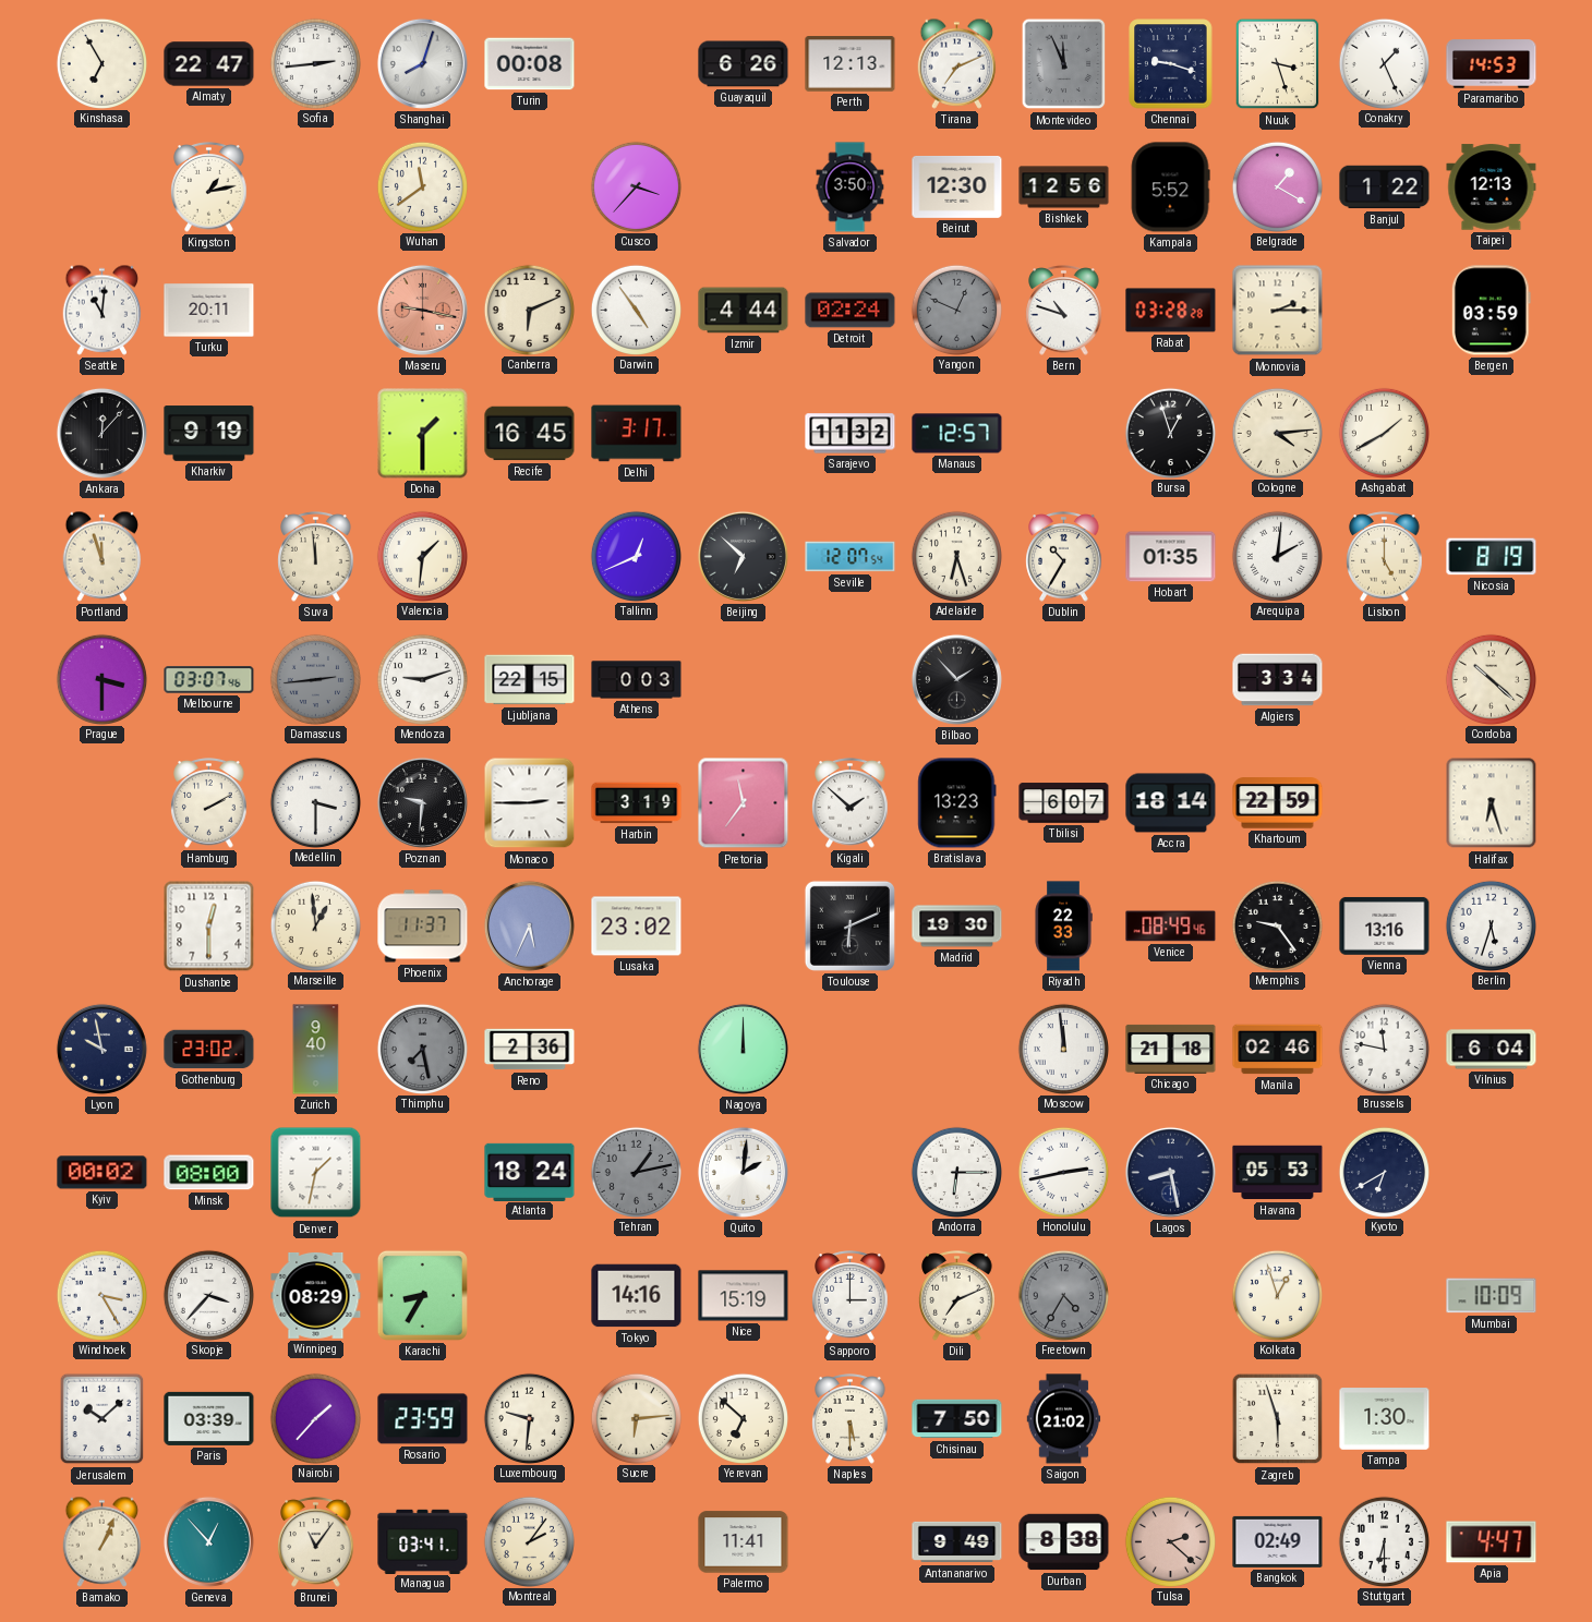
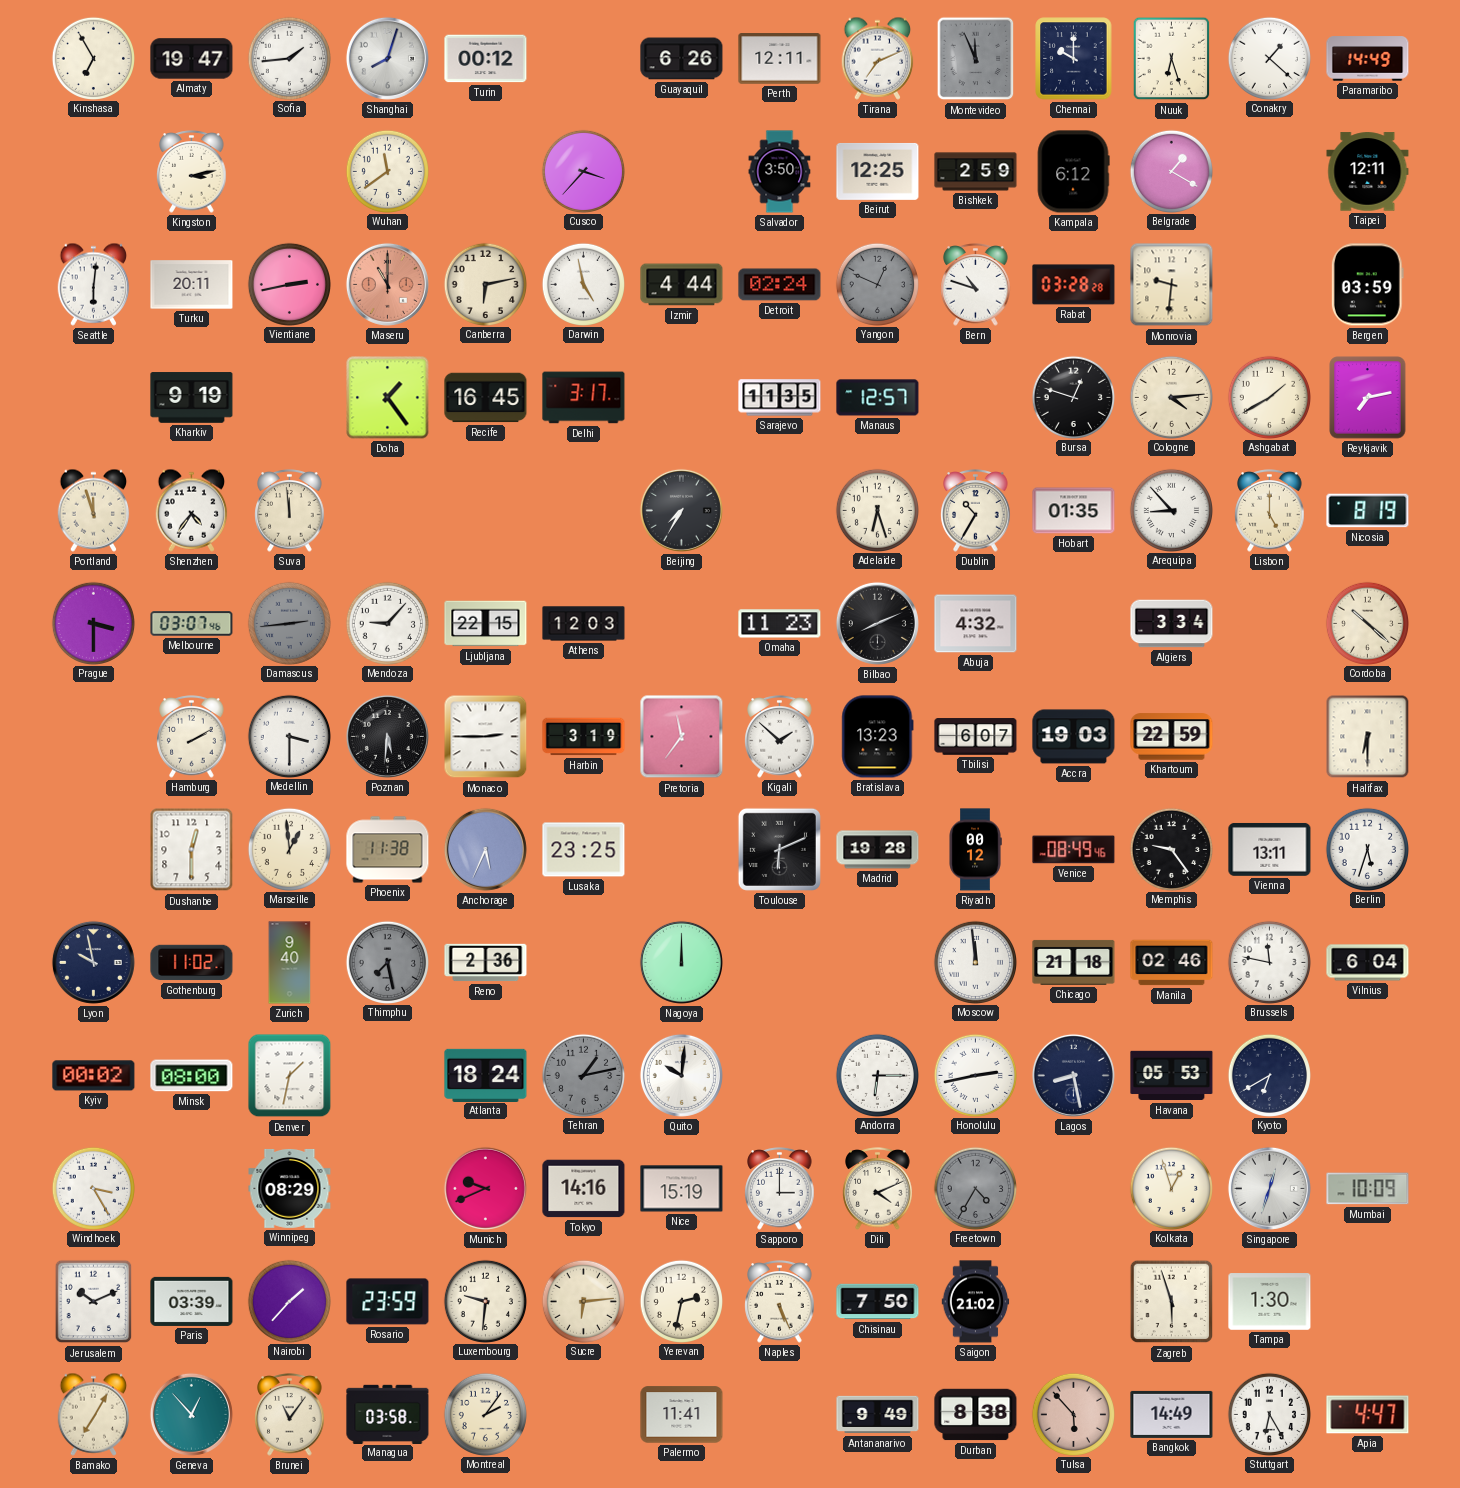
Almaty: 22:47 -> 19:47 (192, 59)
Sofia: 2:44 -> 1:44 (289, 58)
Turin: 00:08 -> 00:12 (486, 59)
Perth: 12:13 -> 12:11 (780, 59)
Chennai: 9:18 -> 10:00 (1074, 59)
Nuuk: 3:27 -> 6:27 (1172, 59)
Conakry: 1:26 -> 1:22 (1269, 58)
Paramaribo: 14:53 -> 14:49 (1368, 59)
Kingston: 1:13 -> 3:13 (192, 172)
Beirut: 12:30 -> 12:25 (878, 171)
Bishkek: 12:56 -> 2:59 (976, 172)
Kampala: 5:52 -> 6:12 (1073, 172)
Banjul: 1:22 -> none (1385, 187)
Taipei: 12:13 -> 12:11 (1368, 172)
Seattle: 11:01 -> 6:01 (94, 284)
Vientiane: none -> 2:43 (289, 284)
Maseru: 9:17 -> 11:00 (387, 284)
Canberra: 6:11 -> 6:13 (485, 284)
Darwin: 4:54 -> 4:58 (583, 284)
Monrovia: 2:15 -> 9:31 (1172, 285)
Ankara: 12:07 -> none (101, 433)
Doha: 1:30 -> 1:24 (388, 398)
Sarajevo: 11:32 -> 11:35 (780, 398)
Bursa: 12:57 -> 12:48 (1073, 397)
Reykjavik: none -> 7:13 (1368, 398)
Shenzhen: none -> 4:36 (192, 510)
Valencia: 1:31 -> none (422, 556)
Tallinn: 12:41 -> none (636, 556)
Beijing: 6:52 -> 7:35 (681, 510)
Seville: 12:07 -> none (851, 557)
Arequipa: 2:01 -> 8:53 (1171, 510)
Mendoza: 9:12 -> 9:07 (387, 623)
Athens: 0:03 -> 12:03 (584, 624)
Omaha: none -> 11:23 (780, 624)
Bilbao: 1:53 -> 8:11 (877, 623)
Abuja: none -> 4:32 (976, 624)
Poznan: 9:31 -> 5:31 (387, 736)
Accra: 18:14 -> 19:03 (1074, 737)
Halifax: 6:27 -> 6:30 (1368, 737)
Phoenix: 11:37 -> 11:38 (388, 850)
Lusaka: 23:02 -> 23:25 (584, 850)
Madrid: 19:30 -> 19:28 (878, 850)
Riyadh: 22:33 -> 00:12 (975, 850)
Vienna: 13:16 -> 13:11 (1270, 849)
Gothenburg: 23:02 -> 11:02 (192, 963)
Quito: 2:01 -> 10:01 (681, 1075)
Skopje: 3:37 -> none (208, 1295)
Karachi: 8:35 -> none (422, 1295)
Munich: none -> 9:41 (485, 1188)
Dili: 7:11 -> 4:11 (878, 1189)
Singapore: none -> 12:33 (1269, 1188)
Jerusalem: 10:08 -> 10:11 (94, 1302)
Yerevan: 6:52 -> 2:32 (681, 1301)
Naples: 5:30 -> 5:26 (780, 1302)
Bamako: 1:04 -> 7:05 (94, 1414)
Managua: 03:41 -> 03:58 (388, 1414)
Tulsa: 2:22 -> 5:53 (1073, 1414)
Bangkok: 02:49 -> 14:49 (1172, 1414)
Stuttgart: 6:30 -> 6:25 (1269, 1414)
